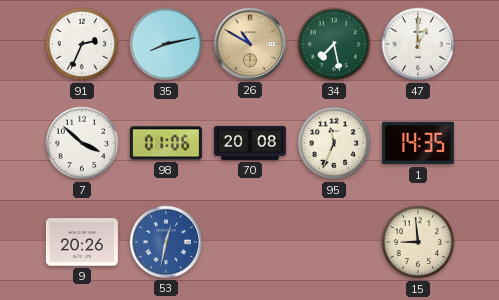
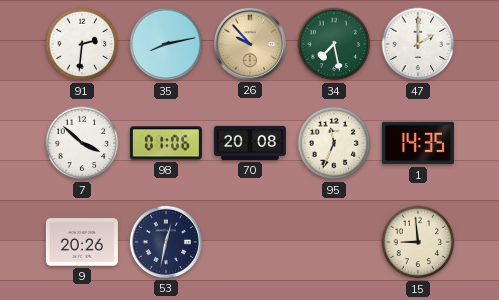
91: 2:34 -> 2:31 (82, 44)
26: 10:50 -> 9:53 (250, 44)
47: 1:00 -> 2:00 (418, 44)
53 dial: blue -> navy (166, 242)
